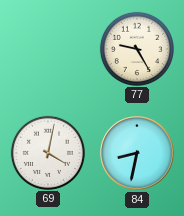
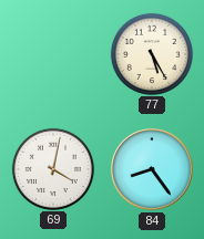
77: 9:25 -> 5:25 (151, 53)
84: 8:32 -> 8:24 (152, 169)
